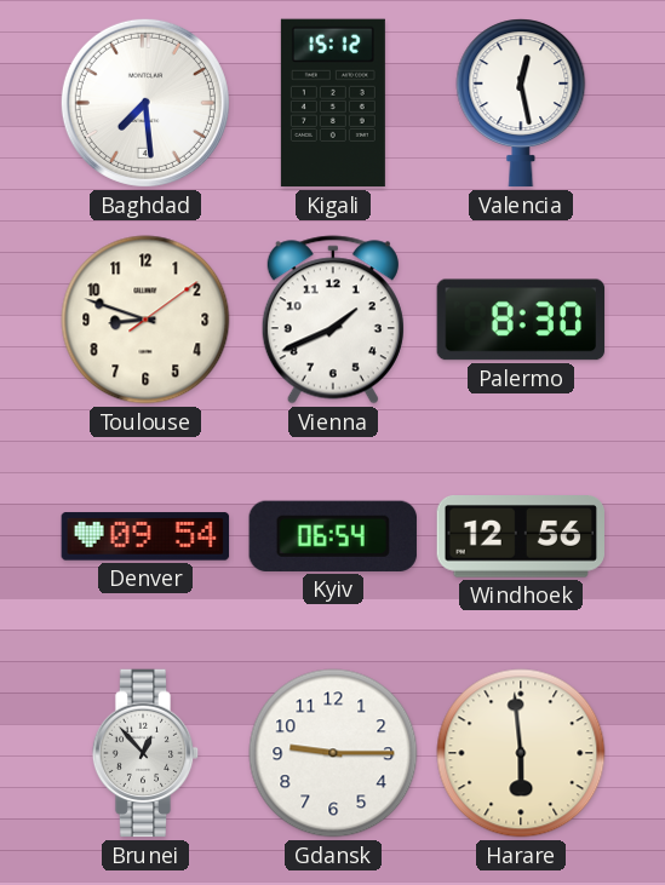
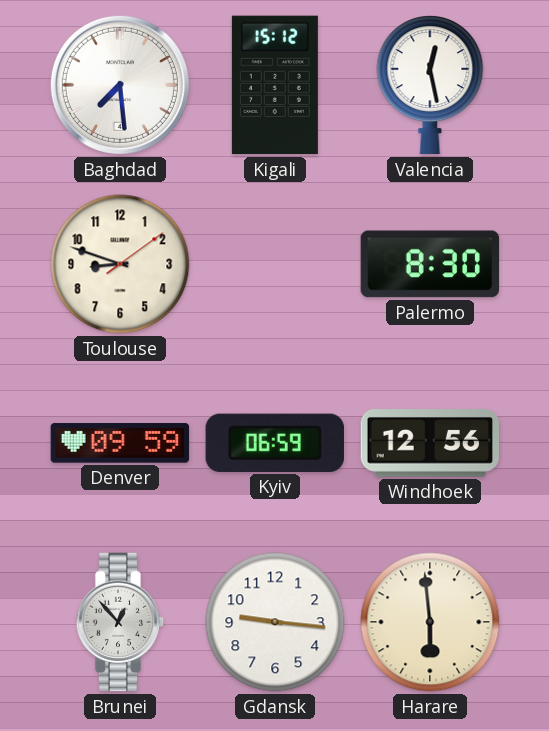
Vienna: 1:41 -> none (333, 320)
Denver: 09:54 -> 09:59 (120, 443)
Kyiv: 06:54 -> 06:59 (275, 443)
Gdansk: 9:15 -> 9:16 (275, 622)
